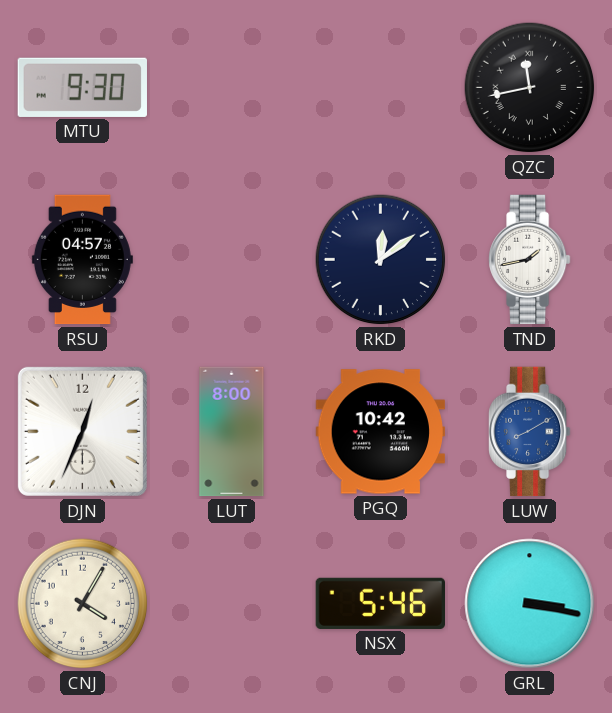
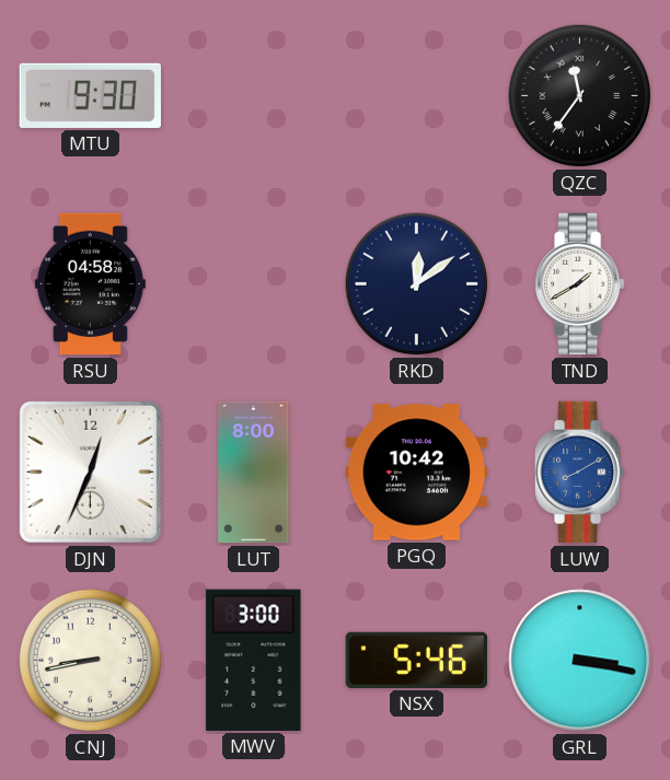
QZC: 11:43 -> 11:36 (580, 96)
RSU: 04:57 -> 04:58 (90, 284)
TND: 1:43 -> 1:40 (580, 284)
CNJ: 4:05 -> 8:43 (91, 661)
MWV: none -> 3:00 (254, 660)
